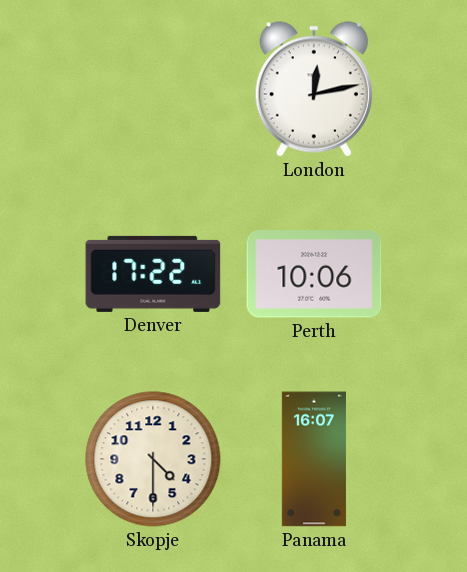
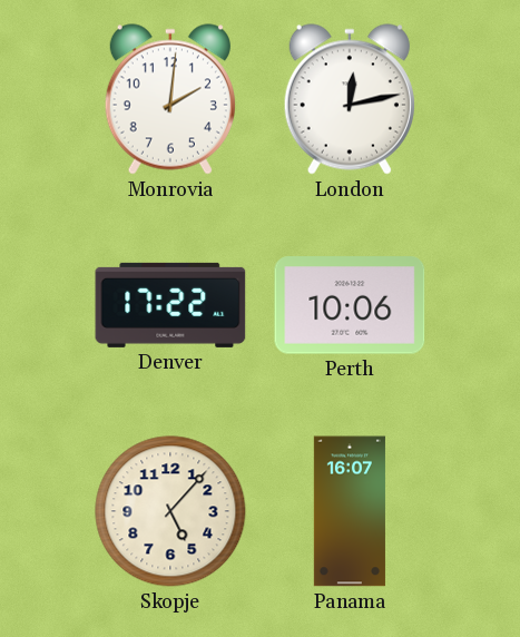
Monrovia: none -> 2:01 (170, 99)
Skopje: 4:30 -> 5:07 (170, 511)
